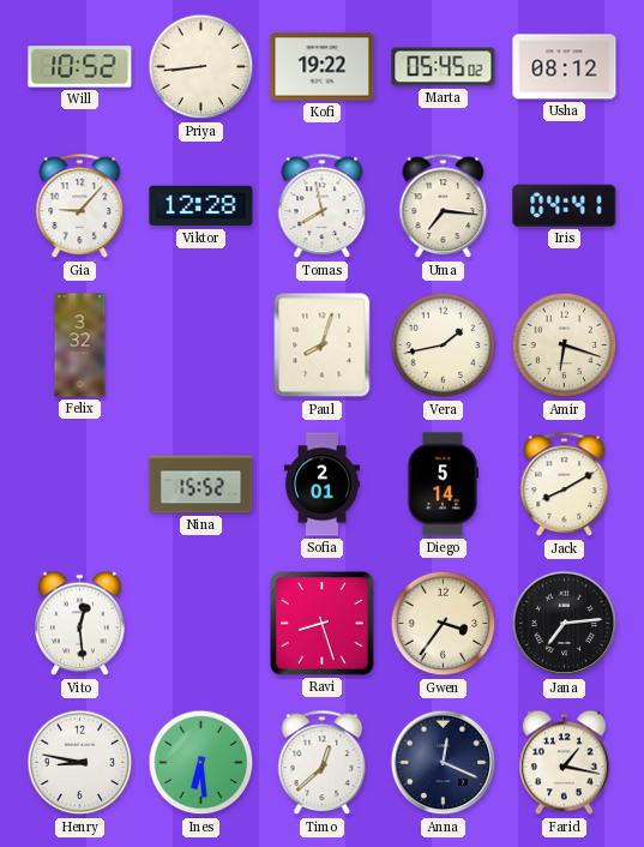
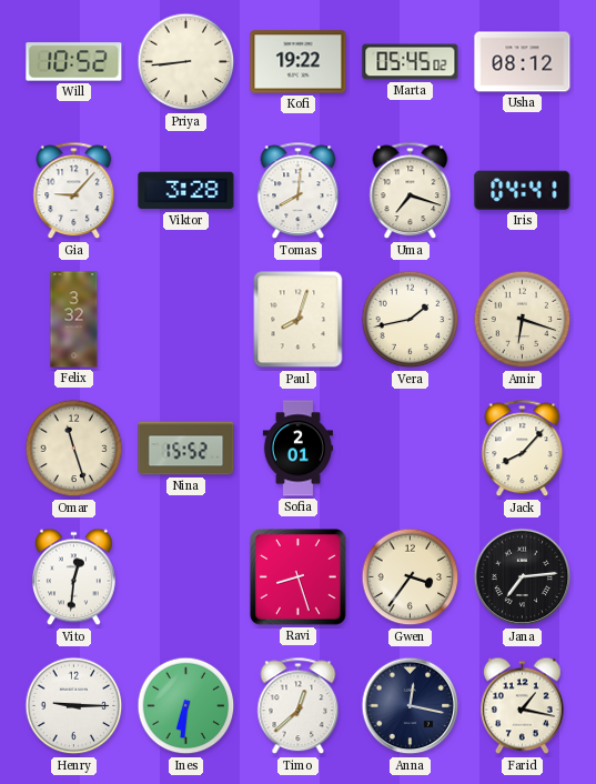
Viktor: 12:28 -> 3:28 (186, 191)
Tomas: 7:58 -> 8:01 (299, 191)
Uma: 7:16 -> 7:18 (411, 191)
Omar: none -> 11:27 (74, 449)
Diego: 5:14 -> none (441, 485)
Jack: 8:10 -> 8:07 (523, 449)
Vito: 12:29 -> 12:31 (73, 577)
Henry: 8:47 -> 9:15 (74, 706)
Ines: 6:29 -> 6:31 (186, 706)
Anna: 12:19 -> 12:17 (411, 706)
